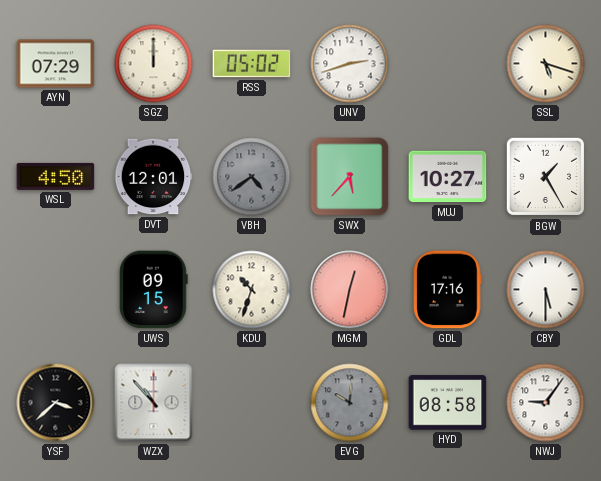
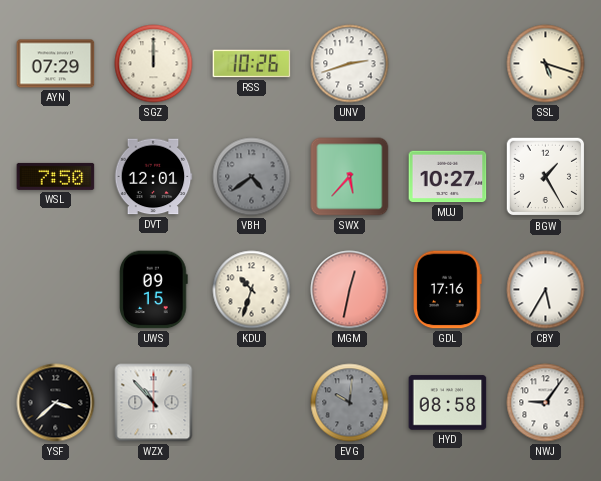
RSS: 05:02 -> 10:26 (252, 64)
WSL: 4:50 -> 7:50 (56, 176)
CBY: 5:30 -> 5:35 (546, 290)
